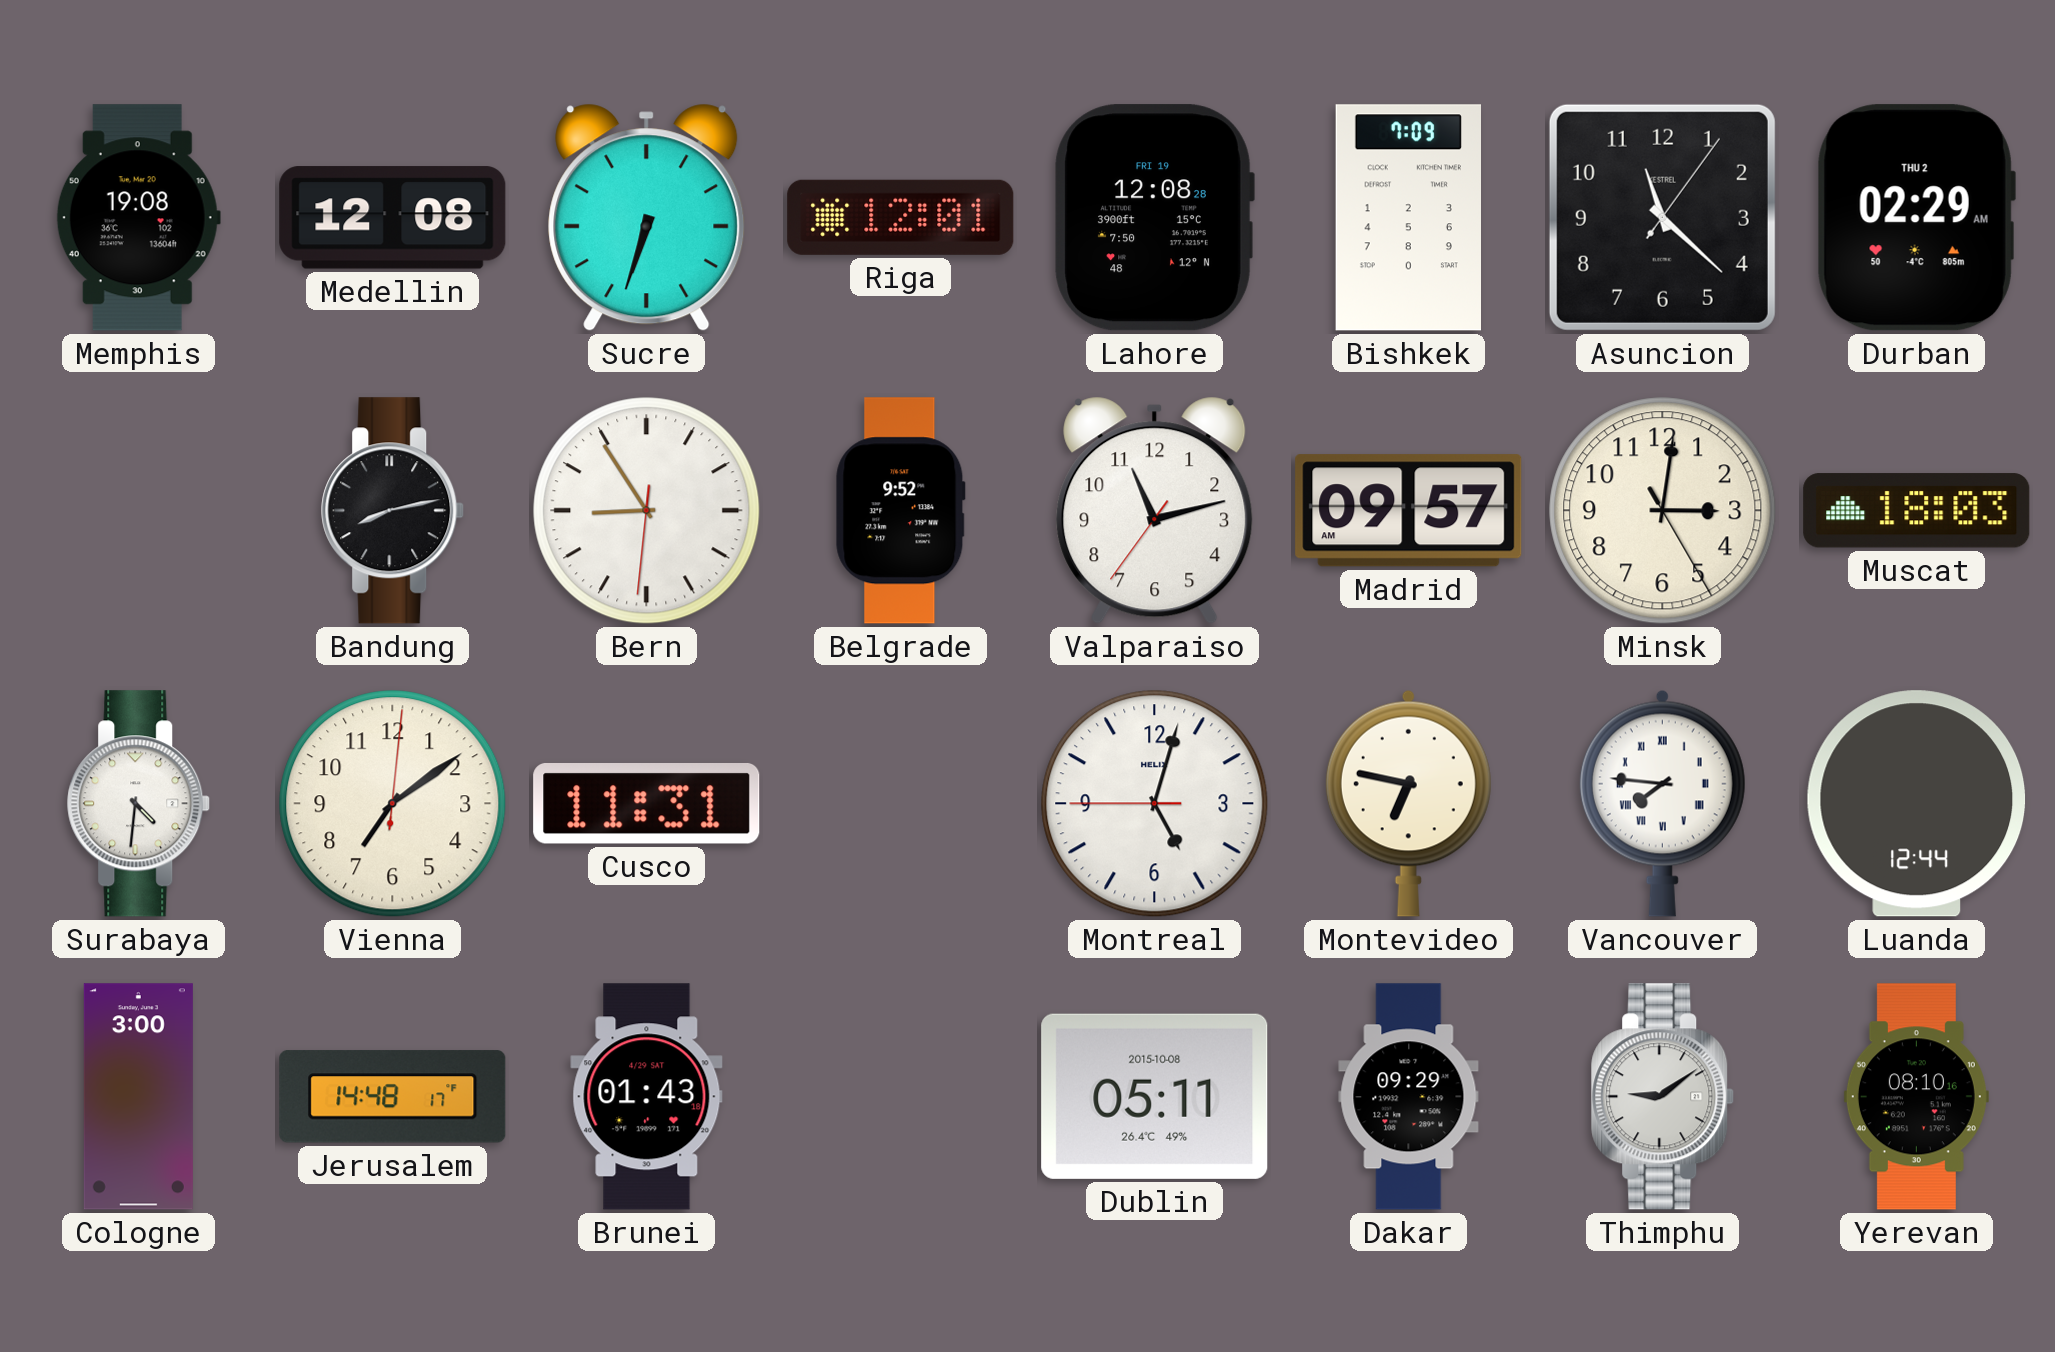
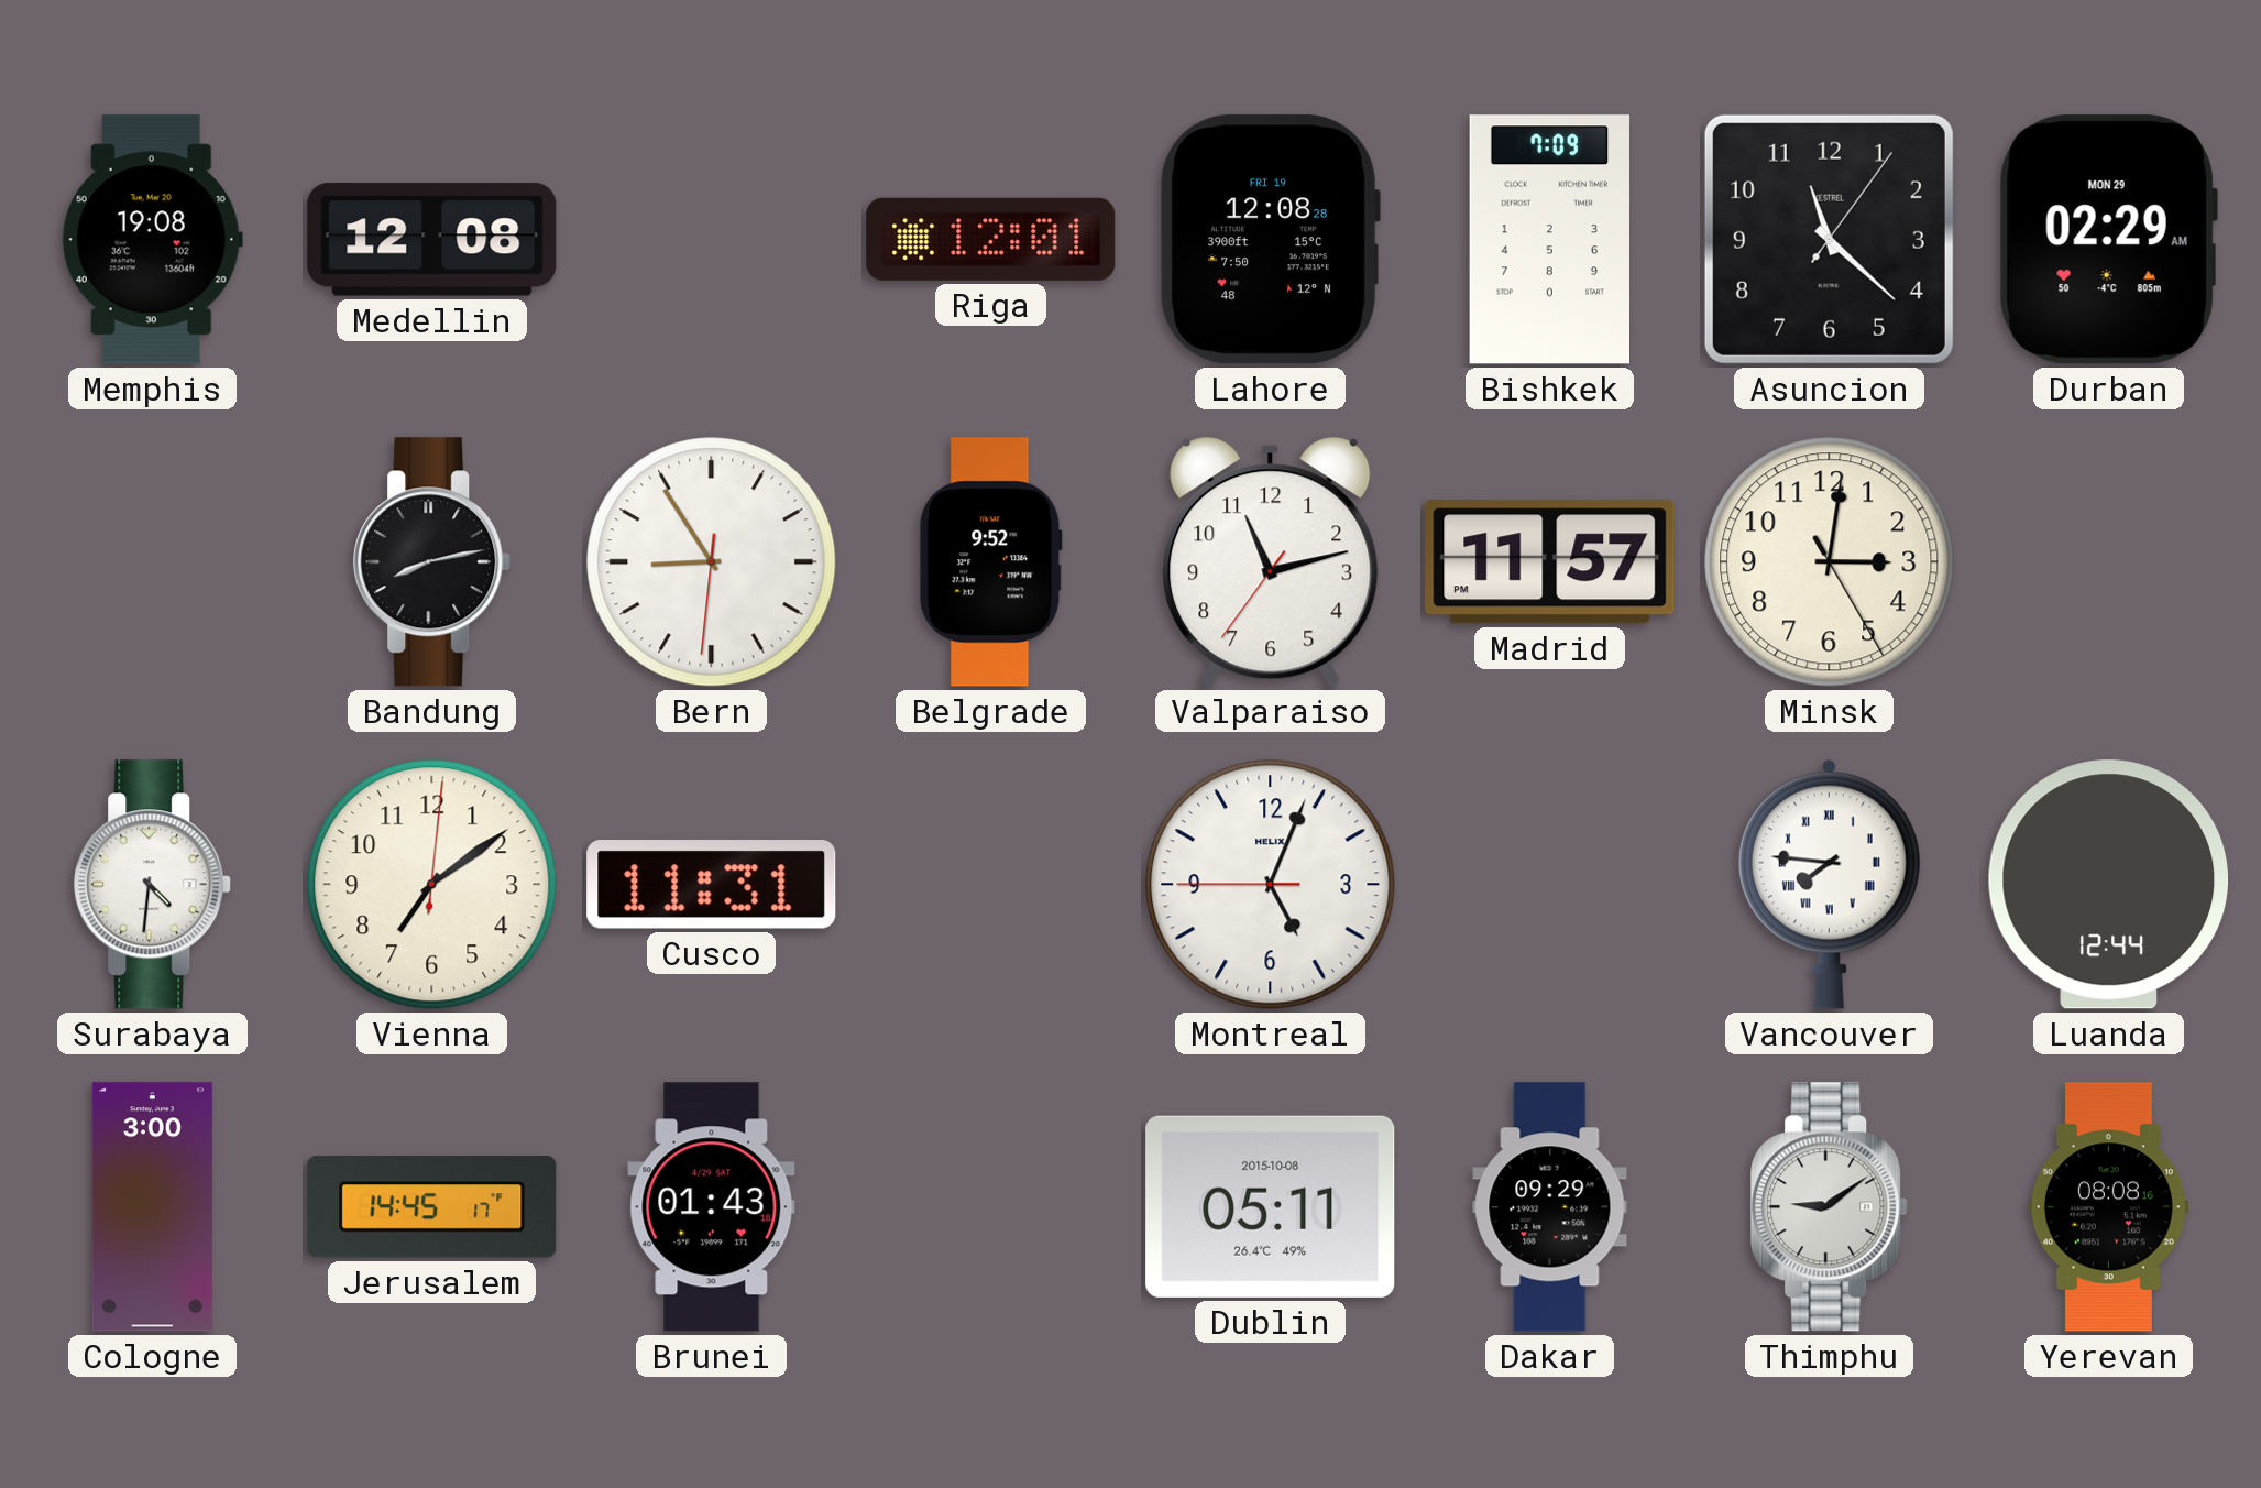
Sucre: 6:33 -> none (647, 217)
Durban date: THU 2 -> MON 29 (2108, 240)
Madrid: 09:57 -> 11:57 (1550, 562)
Muscat: 18:03 -> none (1917, 511)
Montreal: 5:02 -> 5:03 (1271, 885)
Montevideo: 6:47 -> none (1408, 803)
Jerusalem: 14:48 -> 14:45 (432, 1207)
Yerevan: 08:10 -> 08:08 (2108, 1207)
